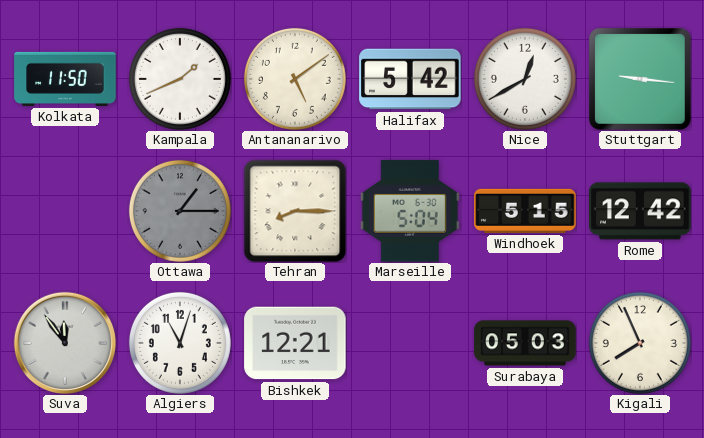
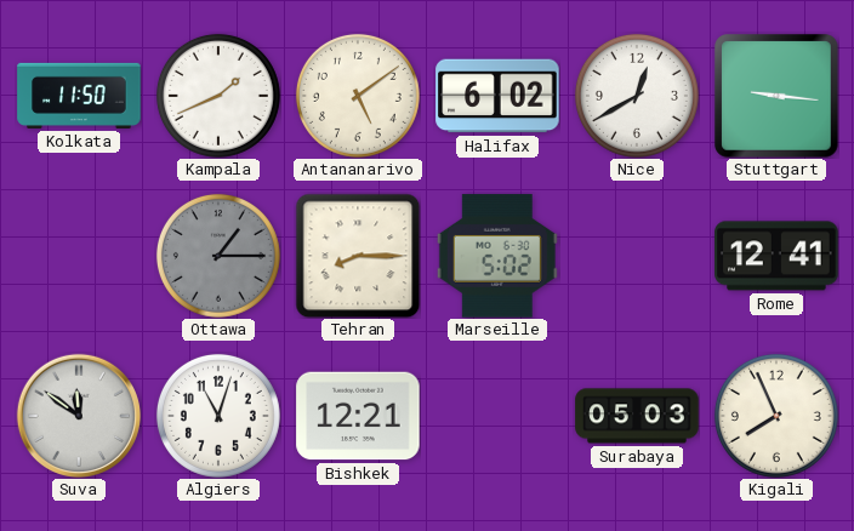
Halifax: 5:42 -> 6:02 (497, 96)
Marseille: 5:04 -> 5:02 (497, 256)
Windhoek: 5:15 -> none (525, 211)
Rome: 12:42 -> 12:41 (776, 256)
Suva: 11:54 -> 11:51 (78, 415)
